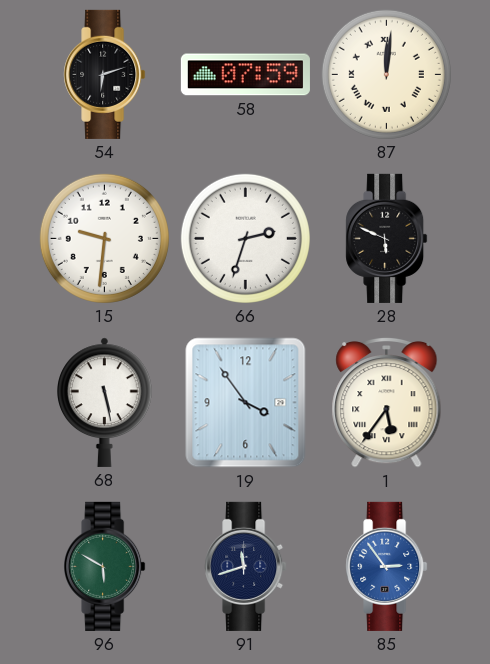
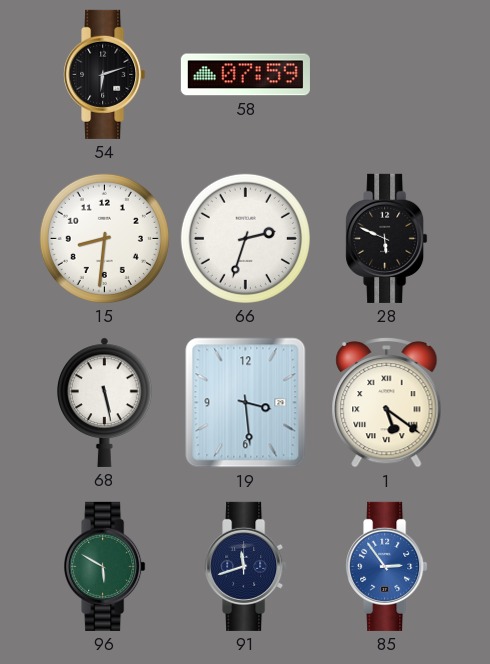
87: 12:01 -> none (386, 74)
15: 9:31 -> 8:31 (104, 238)
19: 3:54 -> 3:29 (246, 403)
1: 5:36 -> 5:21 (387, 402)
